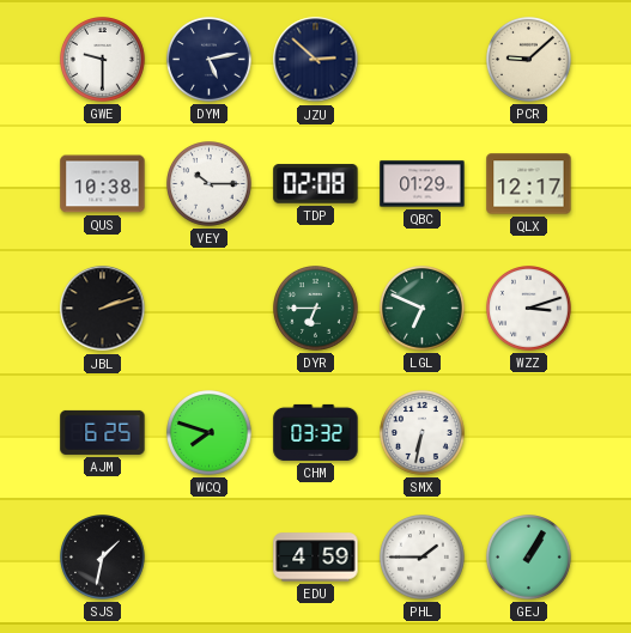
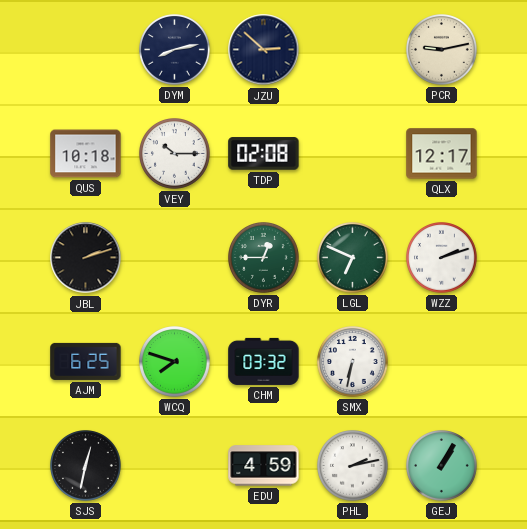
GWE: 9:30 -> none (103, 60)
DYM: 5:13 -> 8:13 (175, 50)
PCR: 9:08 -> 9:13 (442, 50)
QUS: 10:38 -> 10:18 (86, 154)
QBC: 01:29 -> none (423, 184)
DYR: 6:45 -> 12:45 (264, 258)
WZZ: 3:12 -> 2:12 (442, 258)
SJS: 1:32 -> 12:32 (86, 466)
PHL: 1:45 -> 2:13 (353, 466)
